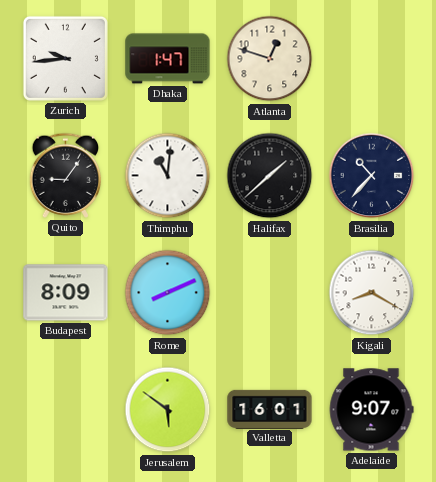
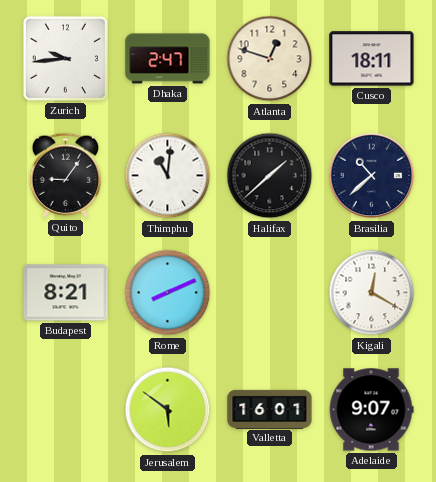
Dhaka: 1:47 -> 2:47 (168, 59)
Cusco: none -> 18:11 (372, 59)
Brasilia: 10:37 -> 10:38 (372, 176)
Budapest: 8:09 -> 8:21 (66, 293)
Kigali: 8:20 -> 12:20 (372, 293)
